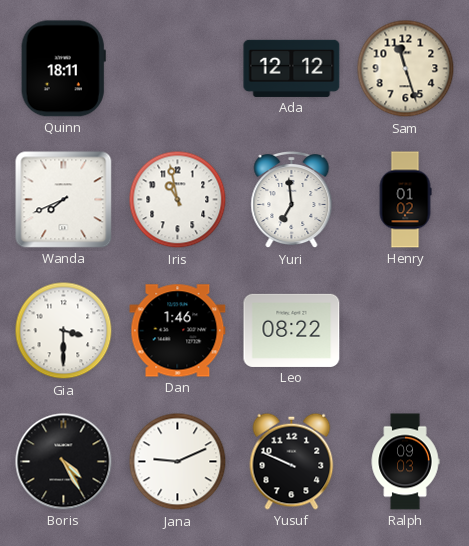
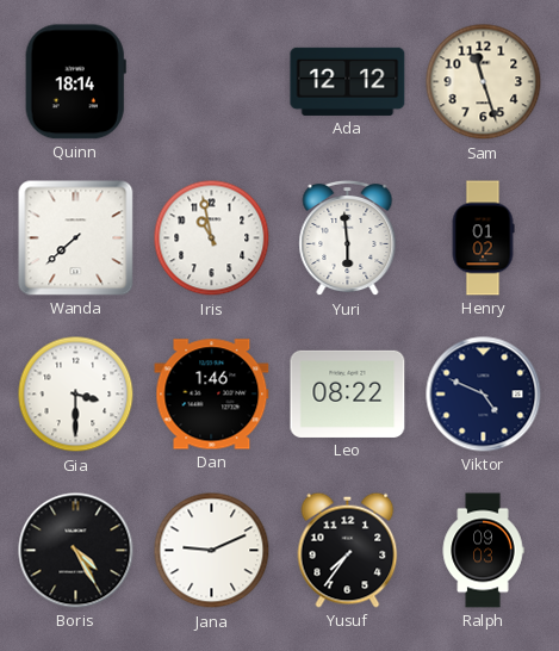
Quinn: 18:11 -> 18:14 (75, 82)
Wanda: 7:41 -> 7:38 (76, 238)
Yuri: 6:59 -> 5:59 (348, 238)
Viktor: none -> 4:49 (484, 395)
Yusuf: 9:49 -> 7:36 (348, 550)
